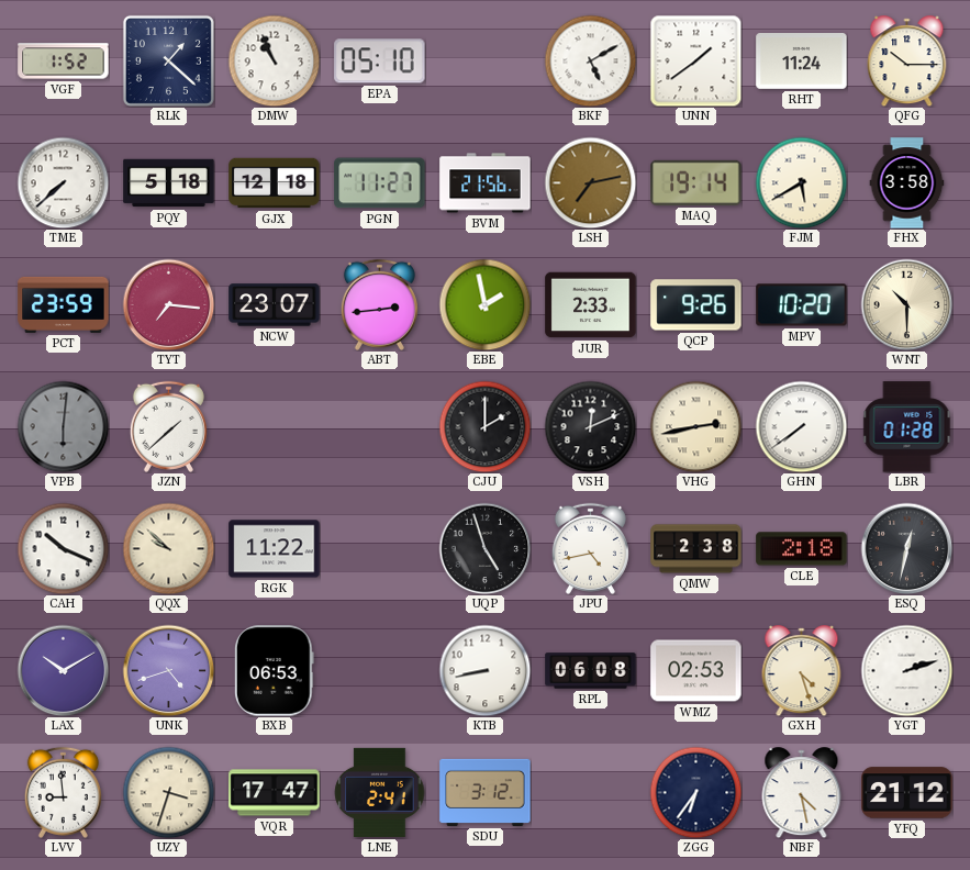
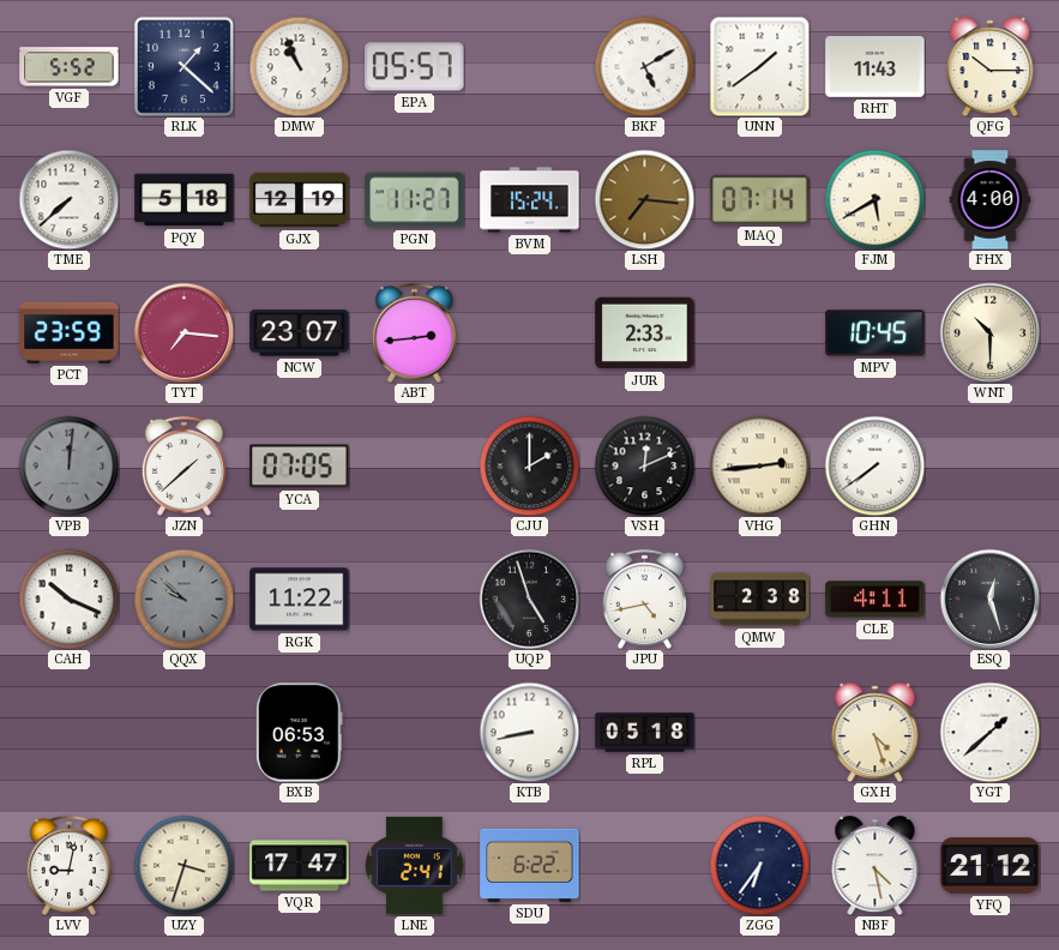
VGF: 1:52 -> 5:52 (70, 67)
EPA: 05:10 -> 05:57 (415, 67)
RHT: 11:24 -> 11:43 (876, 67)
GJX: 12:18 -> 12:19 (300, 200)
BVM: 21:56 -> 15:24 (530, 200)
LSH: 7:13 -> 7:16 (644, 199)
MAQ: 19:14 -> 07:14 (760, 199)
FHX: 3:58 -> 4:00 (991, 200)
EBE: 1:58 -> none (484, 304)
QCP: 9:26 -> none (696, 305)
MPV: 10:20 -> 10:45 (876, 333)
VPB: 6:01 -> 12:01 (68, 465)
YCA: none -> 07:05 (300, 467)
VHG: 2:43 -> 2:44 (759, 465)
LBR: 01:28 -> none (907, 427)
QQX dial: cream -> grey (183, 599)
CLE: 2:18 -> 4:11 (876, 600)
ESQ: 12:32 -> 12:27 (989, 599)
LAX: 10:10 -> none (63, 670)
UNK: 4:42 -> none (168, 670)
RPL: 06:08 -> 05:18 (645, 733)
WMZ: 02:53 -> none (696, 671)
YGT: 2:12 -> 1:38 (989, 732)
LVV: 8:59 -> 9:02 (68, 865)
SDU: 3:12 -> 6:22 (530, 865)
